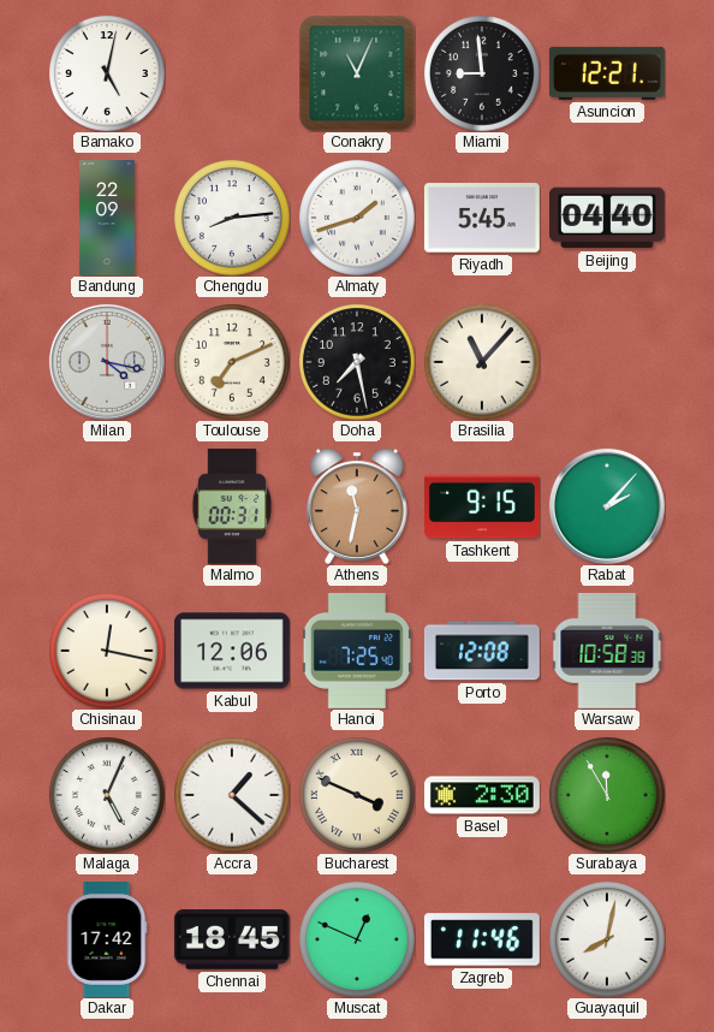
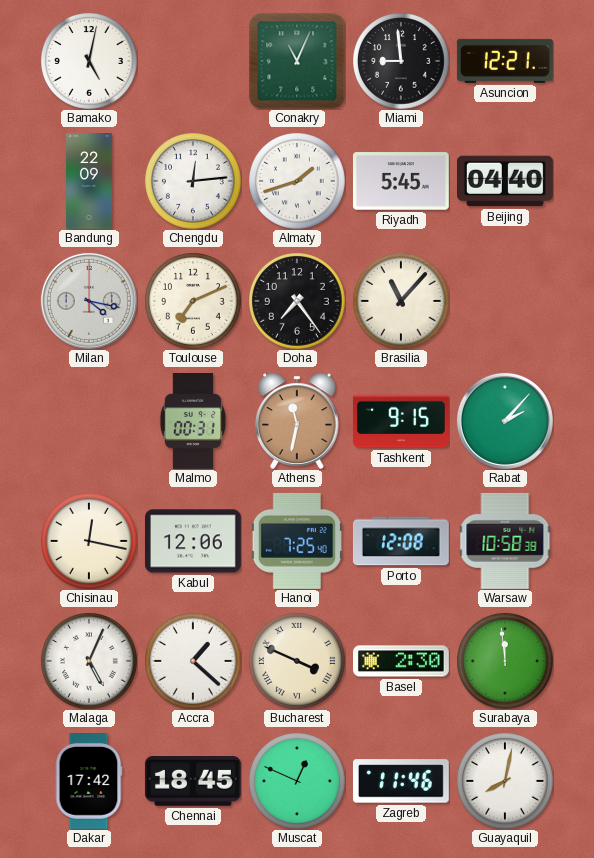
Chengdu: 8:14 -> 12:14 (193, 181)
Doha: 7:28 -> 7:24 (297, 301)
Surabaya: 11:55 -> 11:59 (505, 661)
